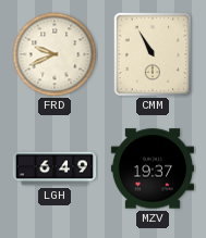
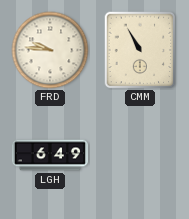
FRD: 9:41 -> 9:46 (50, 50)
MZV: 19:37 -> none (153, 168)
